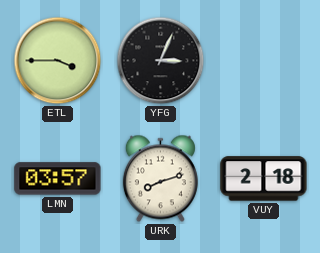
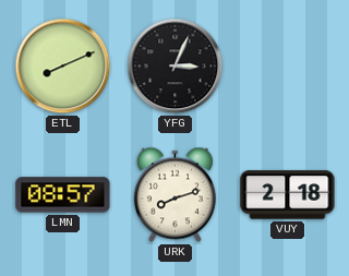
ETL: 3:45 -> 8:11 (63, 67)
LMN: 03:57 -> 08:57 (63, 195)
